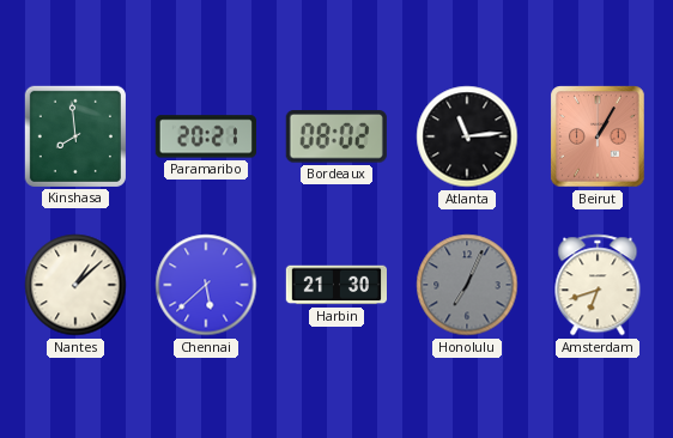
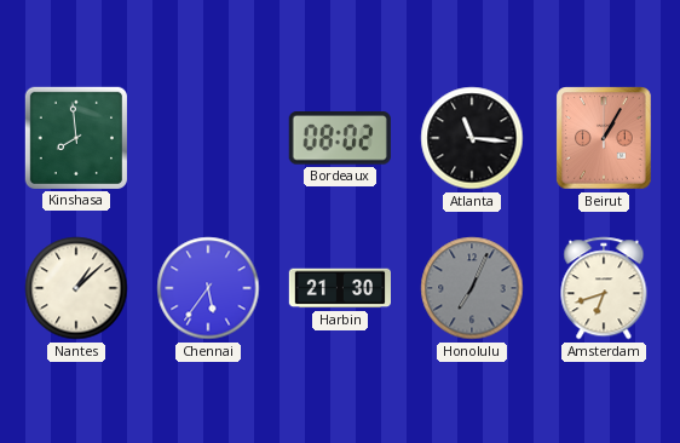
Paramaribo: 20:21 -> none (206, 136)
Atlanta: 11:14 -> 11:16 (472, 138)
Chennai: 5:38 -> 5:36 (208, 288)
